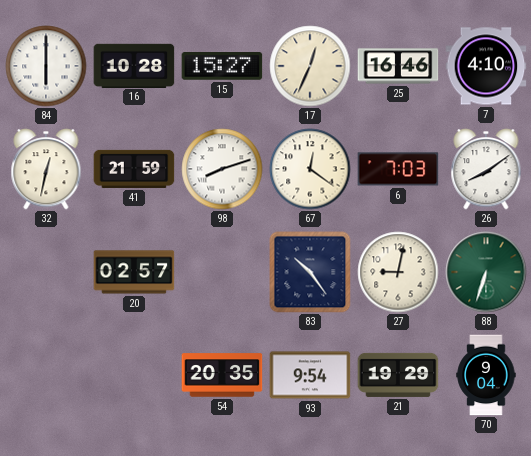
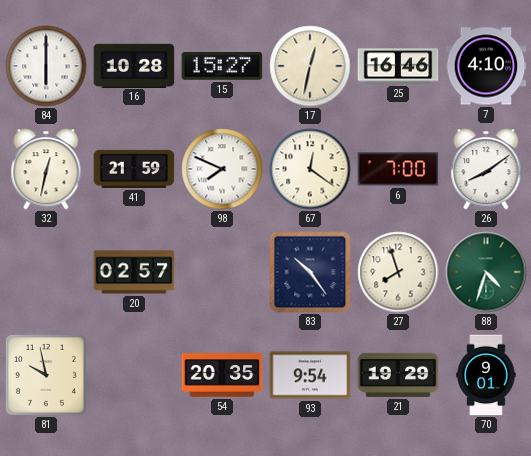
17: 12:34 -> 12:32 (310, 66)
98: 8:12 -> 7:49 (222, 169)
6: 7:03 -> 7:00 (398, 169)
27: 9:02 -> 7:57 (398, 272)
88: 6:33 -> 4:33 (486, 272)
81: none -> 9:58 (46, 375)
70: 9:04 -> 9:01 (486, 375)
